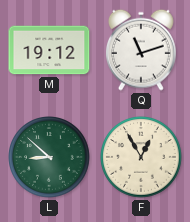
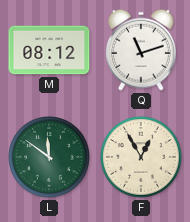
M: 19:12 -> 08:12 (49, 50)
L: 8:52 -> 11:51 (50, 158)
